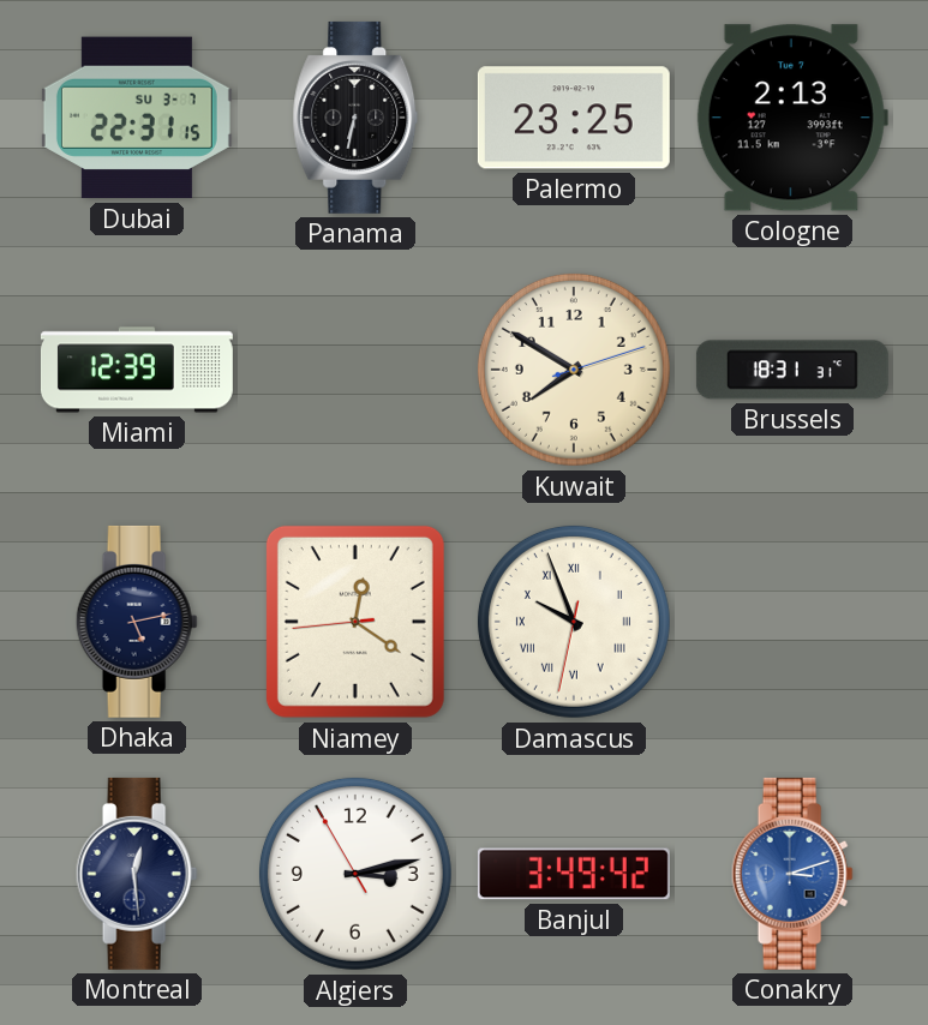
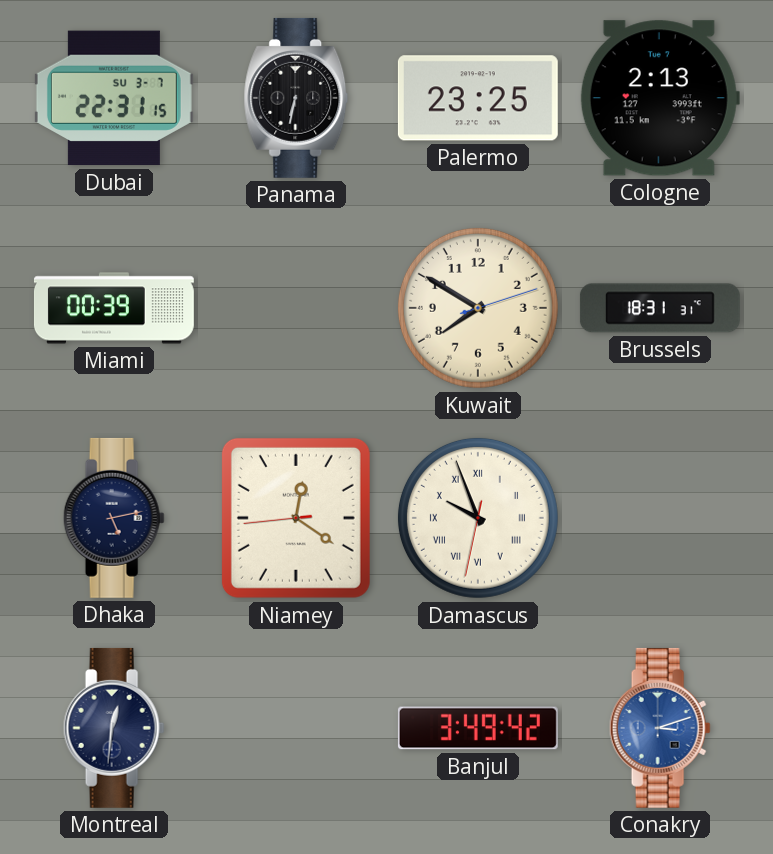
Miami: 12:39 -> 00:39 (114, 308)
Montreal: 12:29 -> 12:31 (114, 728)
Algiers: 3:12 -> none (355, 874)
